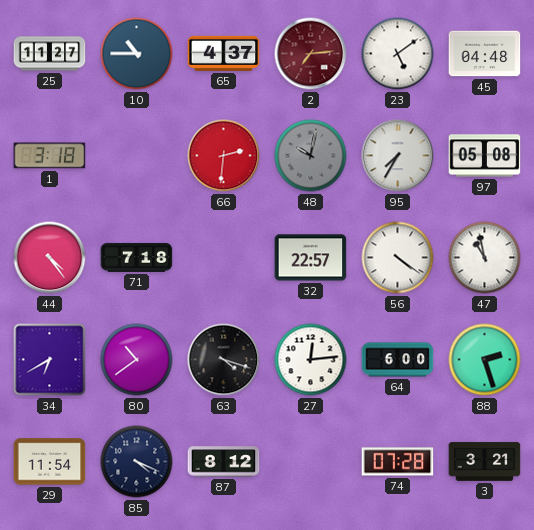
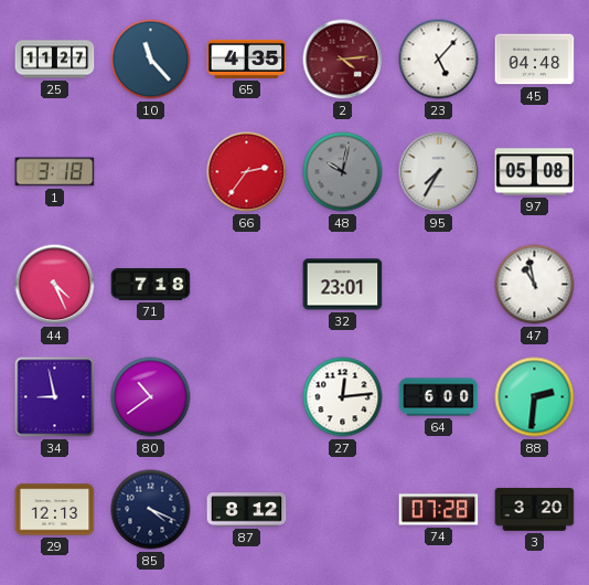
10: 10:45 -> 11:23 (151, 60)
65: 4:37 -> 4:35 (247, 59)
2: 7:14 -> 4:14 (343, 60)
23: 5:09 -> 5:07 (439, 60)
66: 2:31 -> 2:36 (247, 172)
44: 4:24 -> 4:26 (55, 285)
32: 22:57 -> 23:01 (343, 285)
56: 4:21 -> none (398, 258)
34: 6:40 -> 8:58 (55, 397)
63: 4:18 -> none (224, 360)
88: 2:27 -> 2:31 (535, 397)
29: 11:54 -> 12:13 (55, 510)
3: 3:21 -> 3:20 (535, 510)
